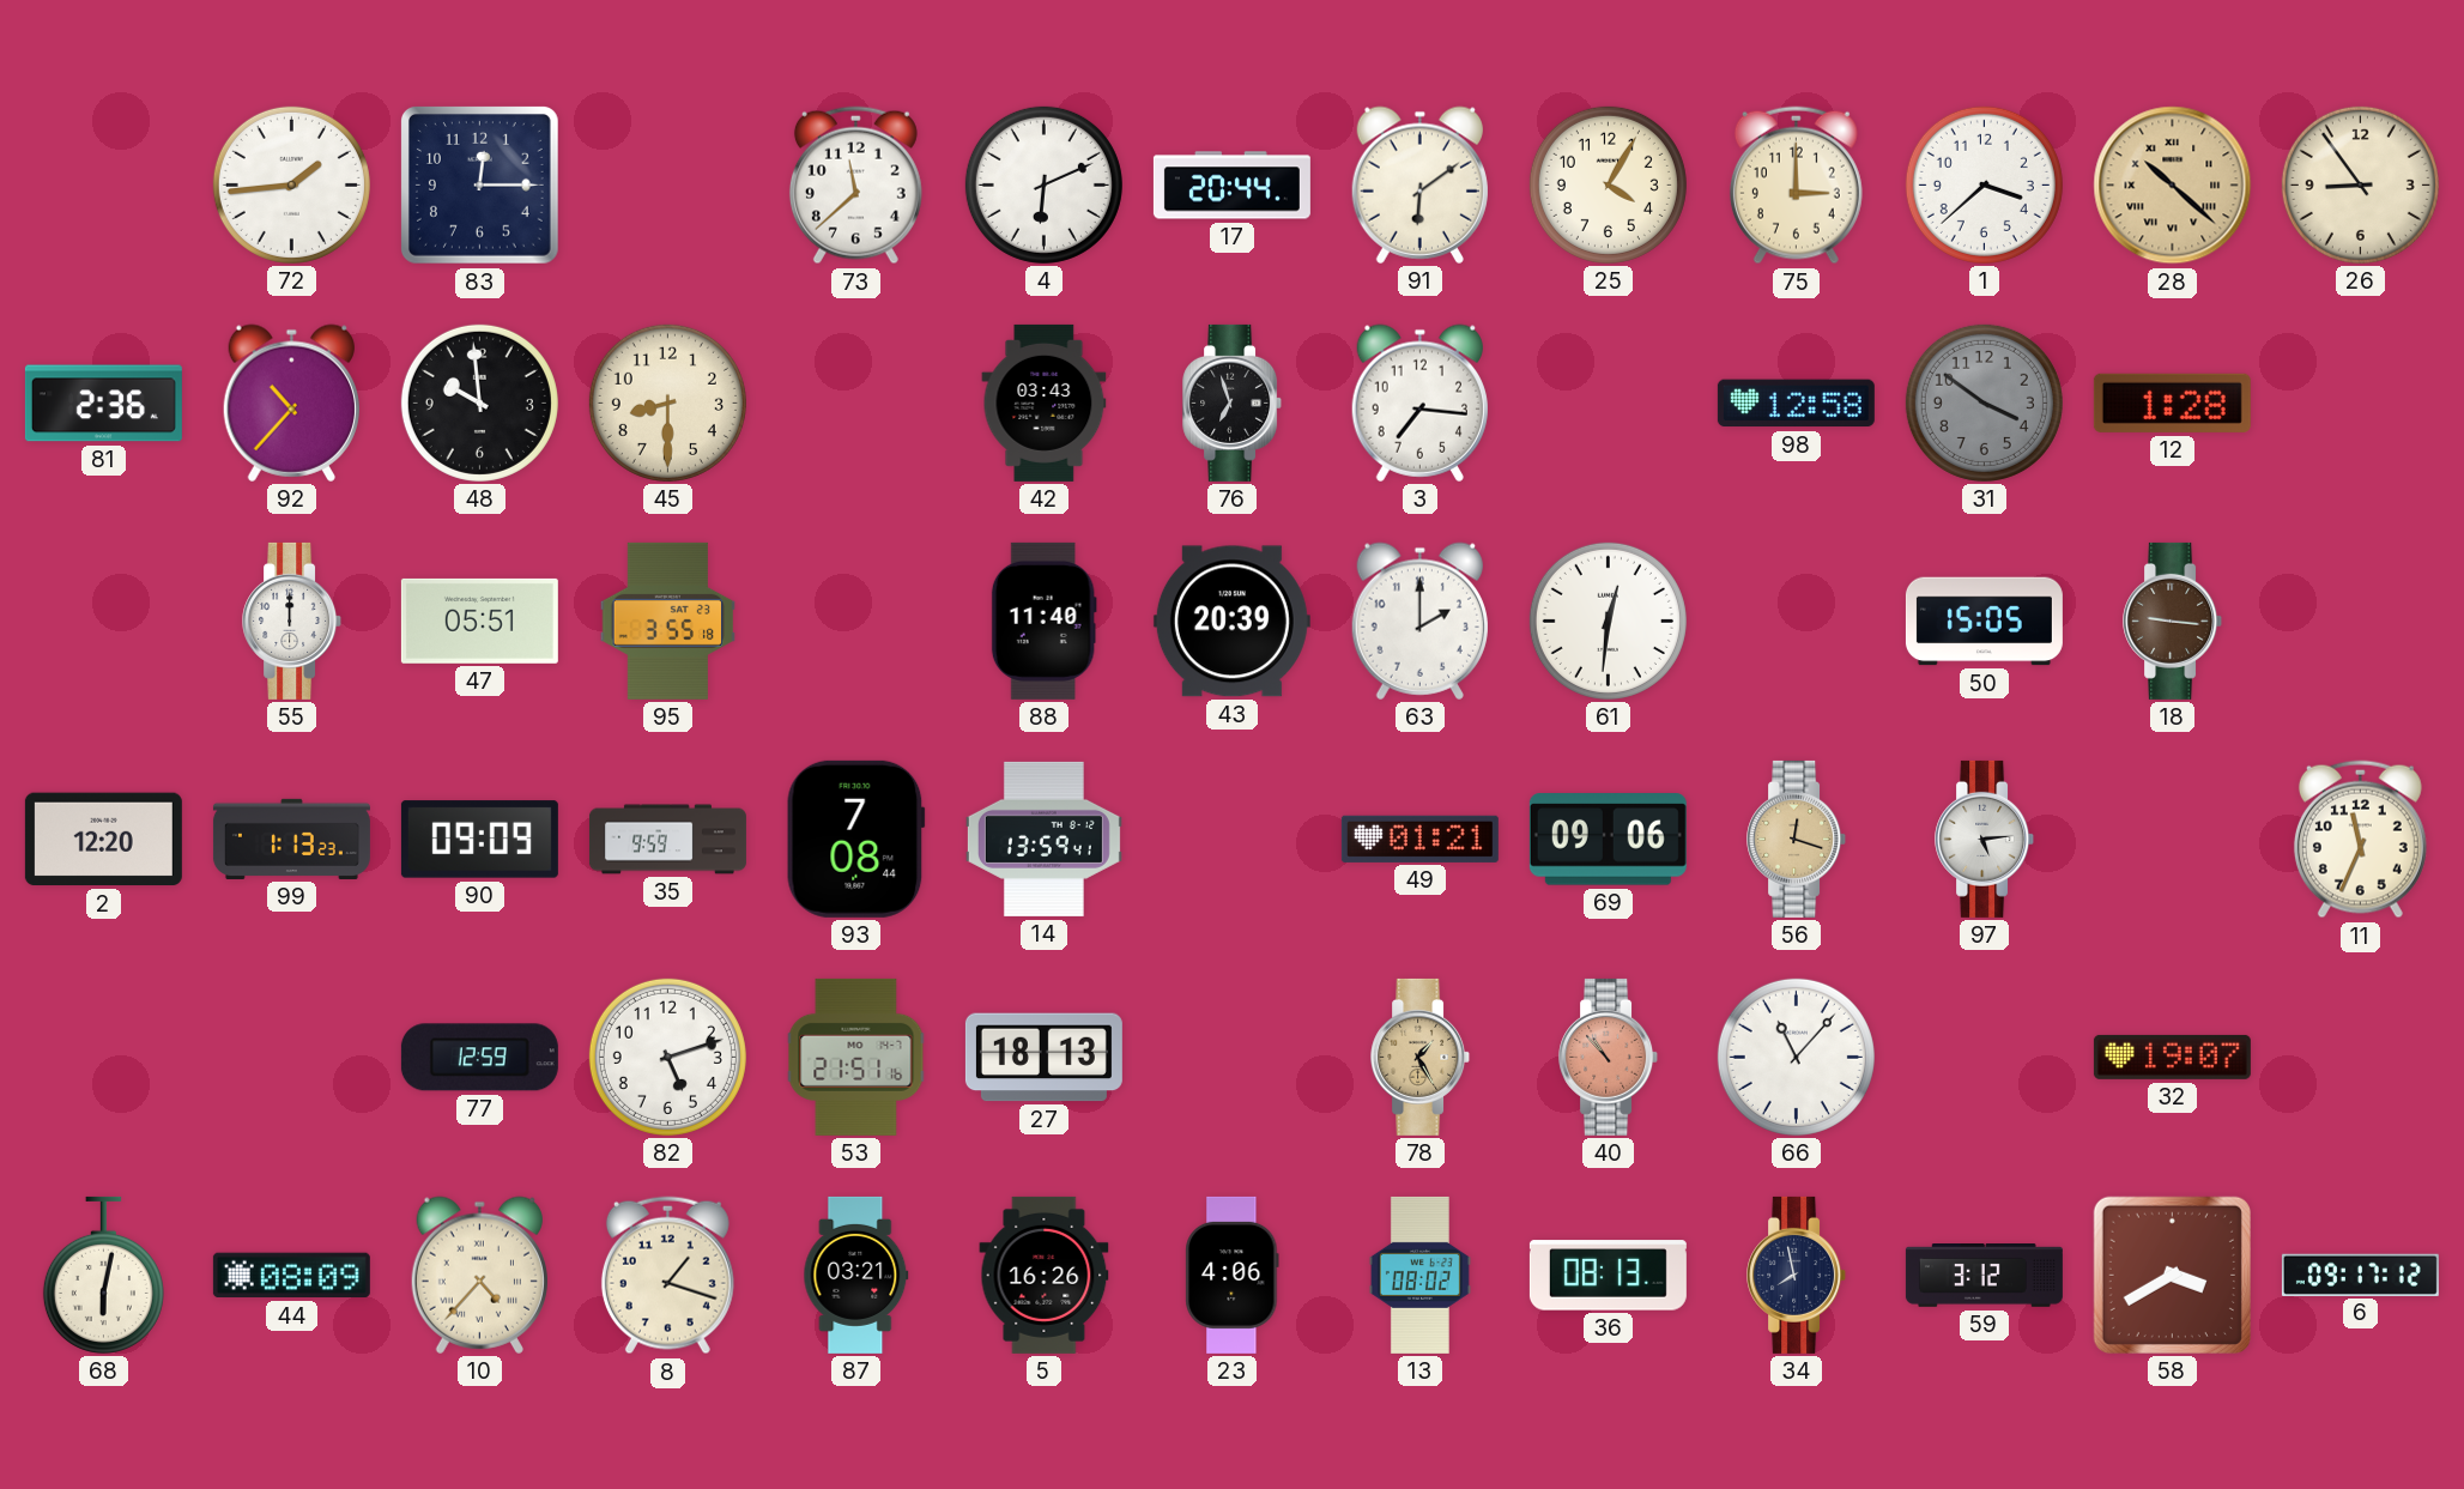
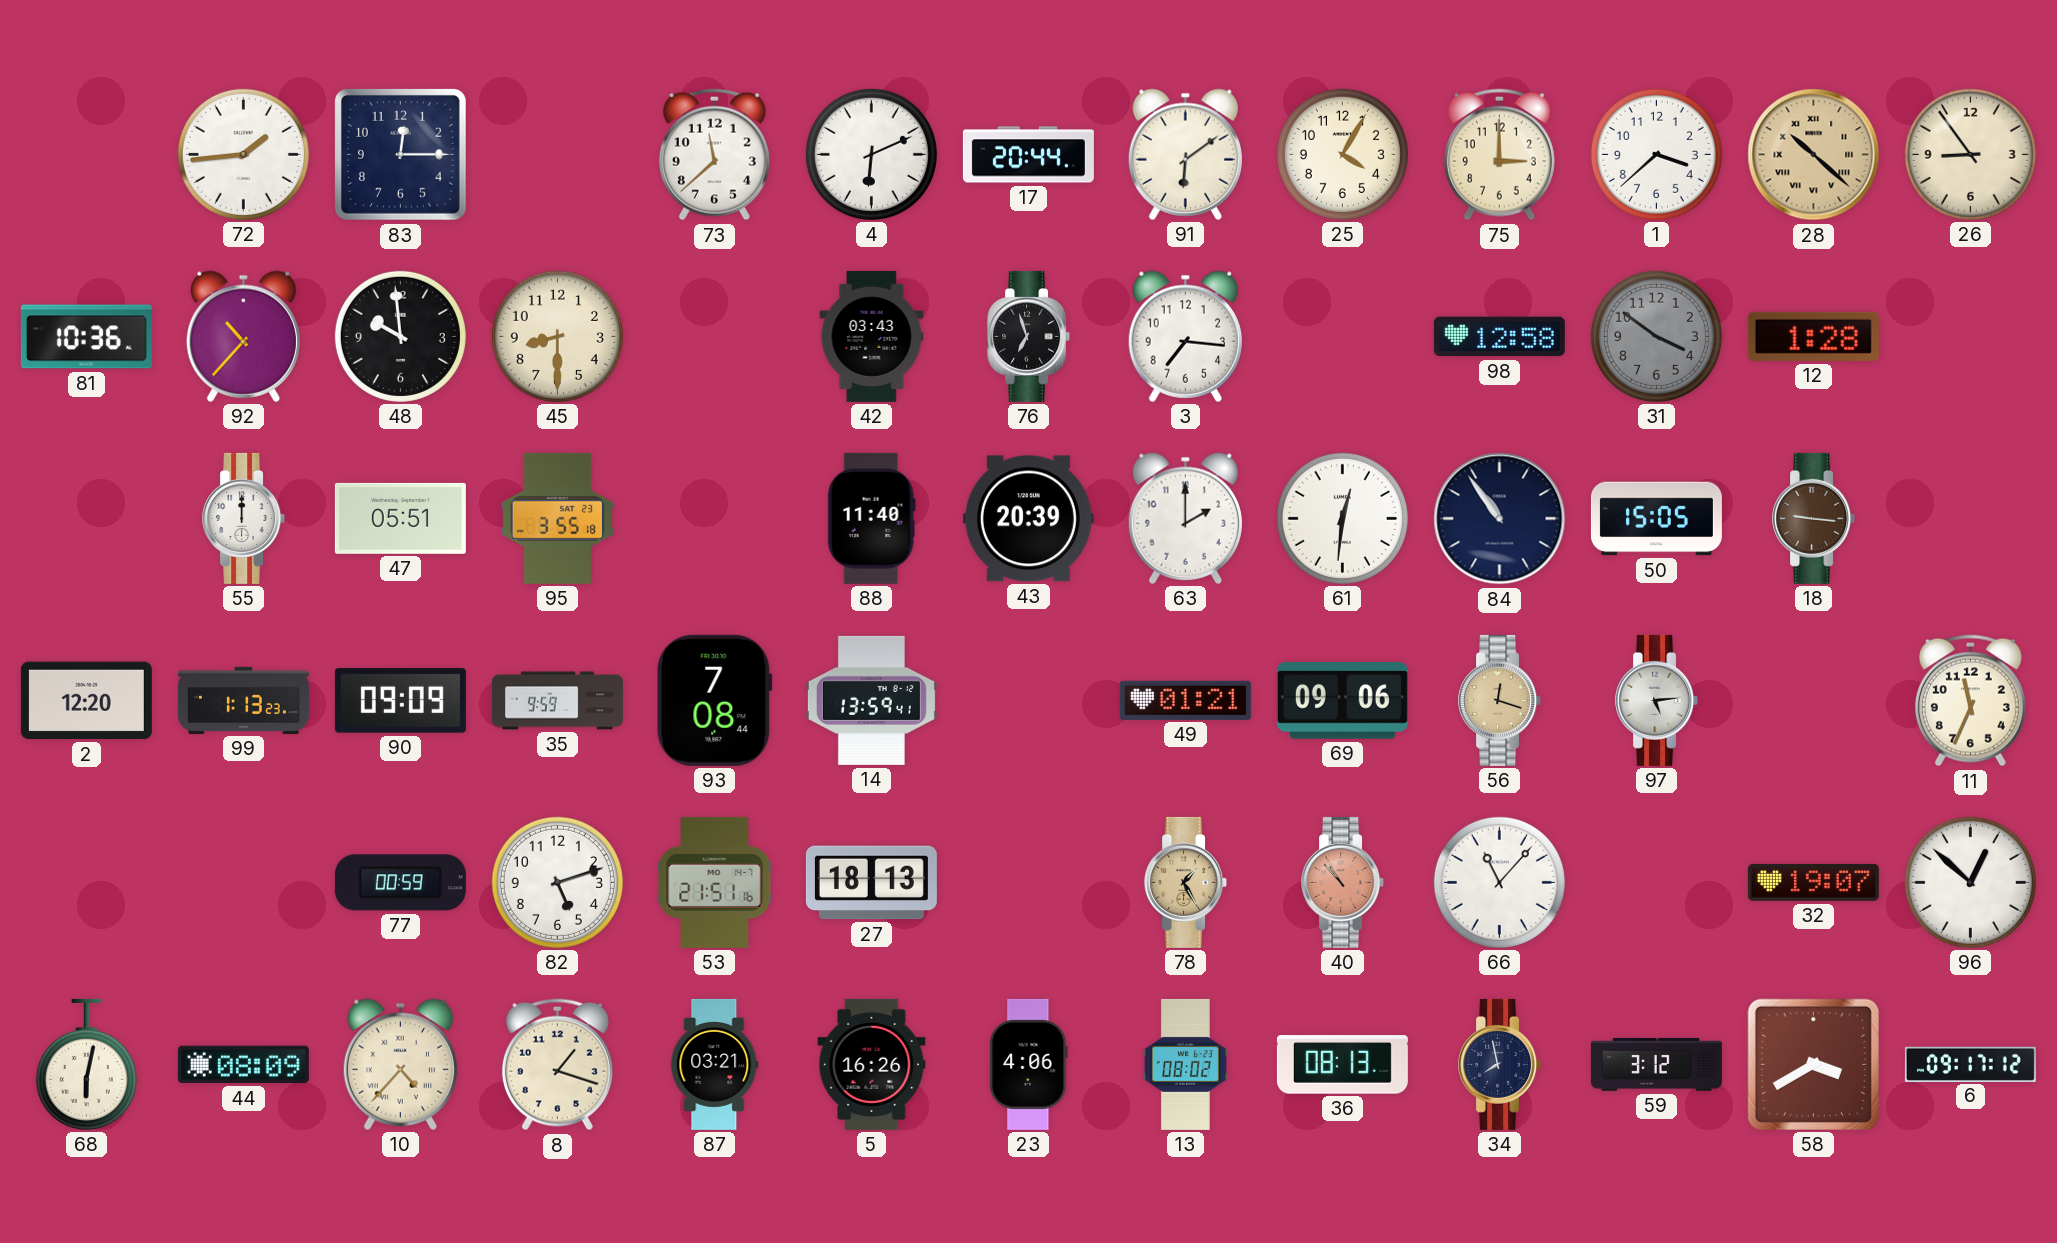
81: 2:36 -> 10:36 (86, 337)
84: none -> 10:54 (1500, 519)
77: 12:59 -> 00:59 (400, 883)
96: none -> 12:52 (1970, 882)
